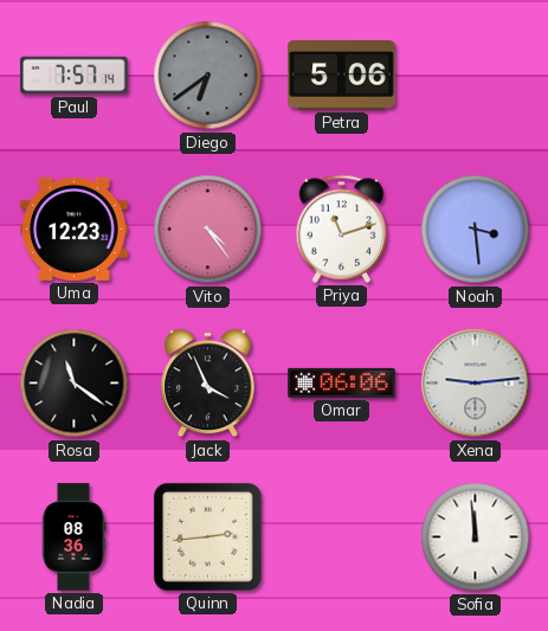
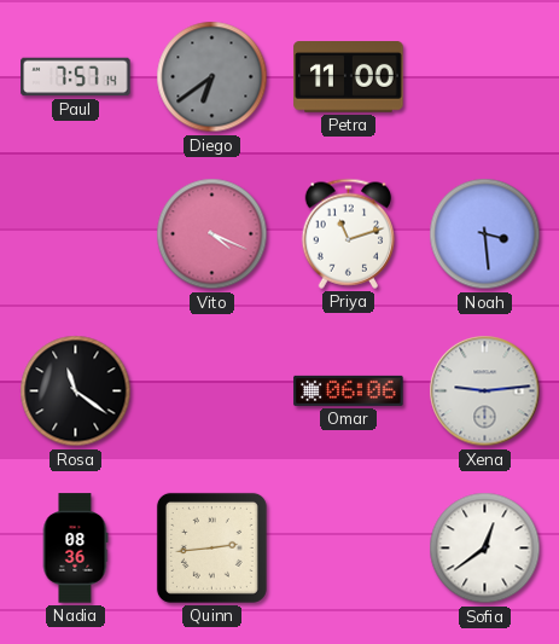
Petra: 5:06 -> 11:00 (349, 77)
Uma: 12:23 -> none (75, 228)
Vito: 4:24 -> 4:19 (212, 234)
Jack: 3:56 -> none (208, 384)
Sofia: 11:59 -> 12:39 (485, 549)
